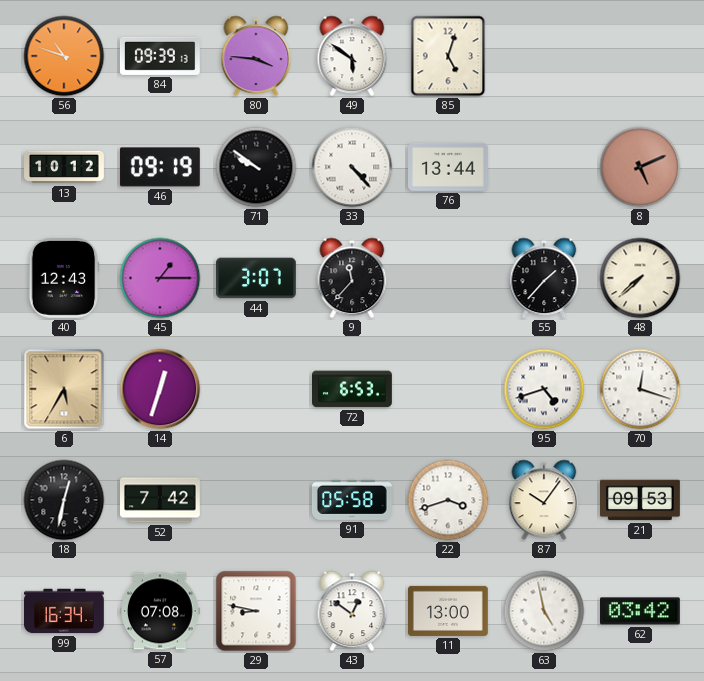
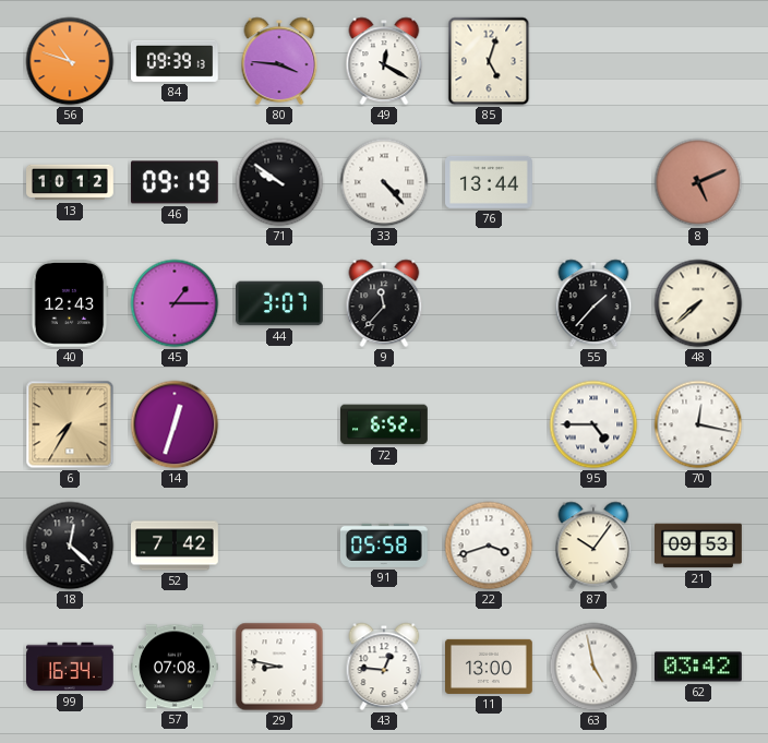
49: 5:51 -> 12:20 (384, 61)
6: 5:35 -> 7:35 (70, 424)
72: 6:53 -> 6:52 (384, 424)
95: 4:42 -> 4:45 (593, 424)
70: 12:18 -> 12:17 (698, 424)
18: 12:32 -> 12:22 (70, 546)
43: 12:51 -> 12:46 (384, 667)
